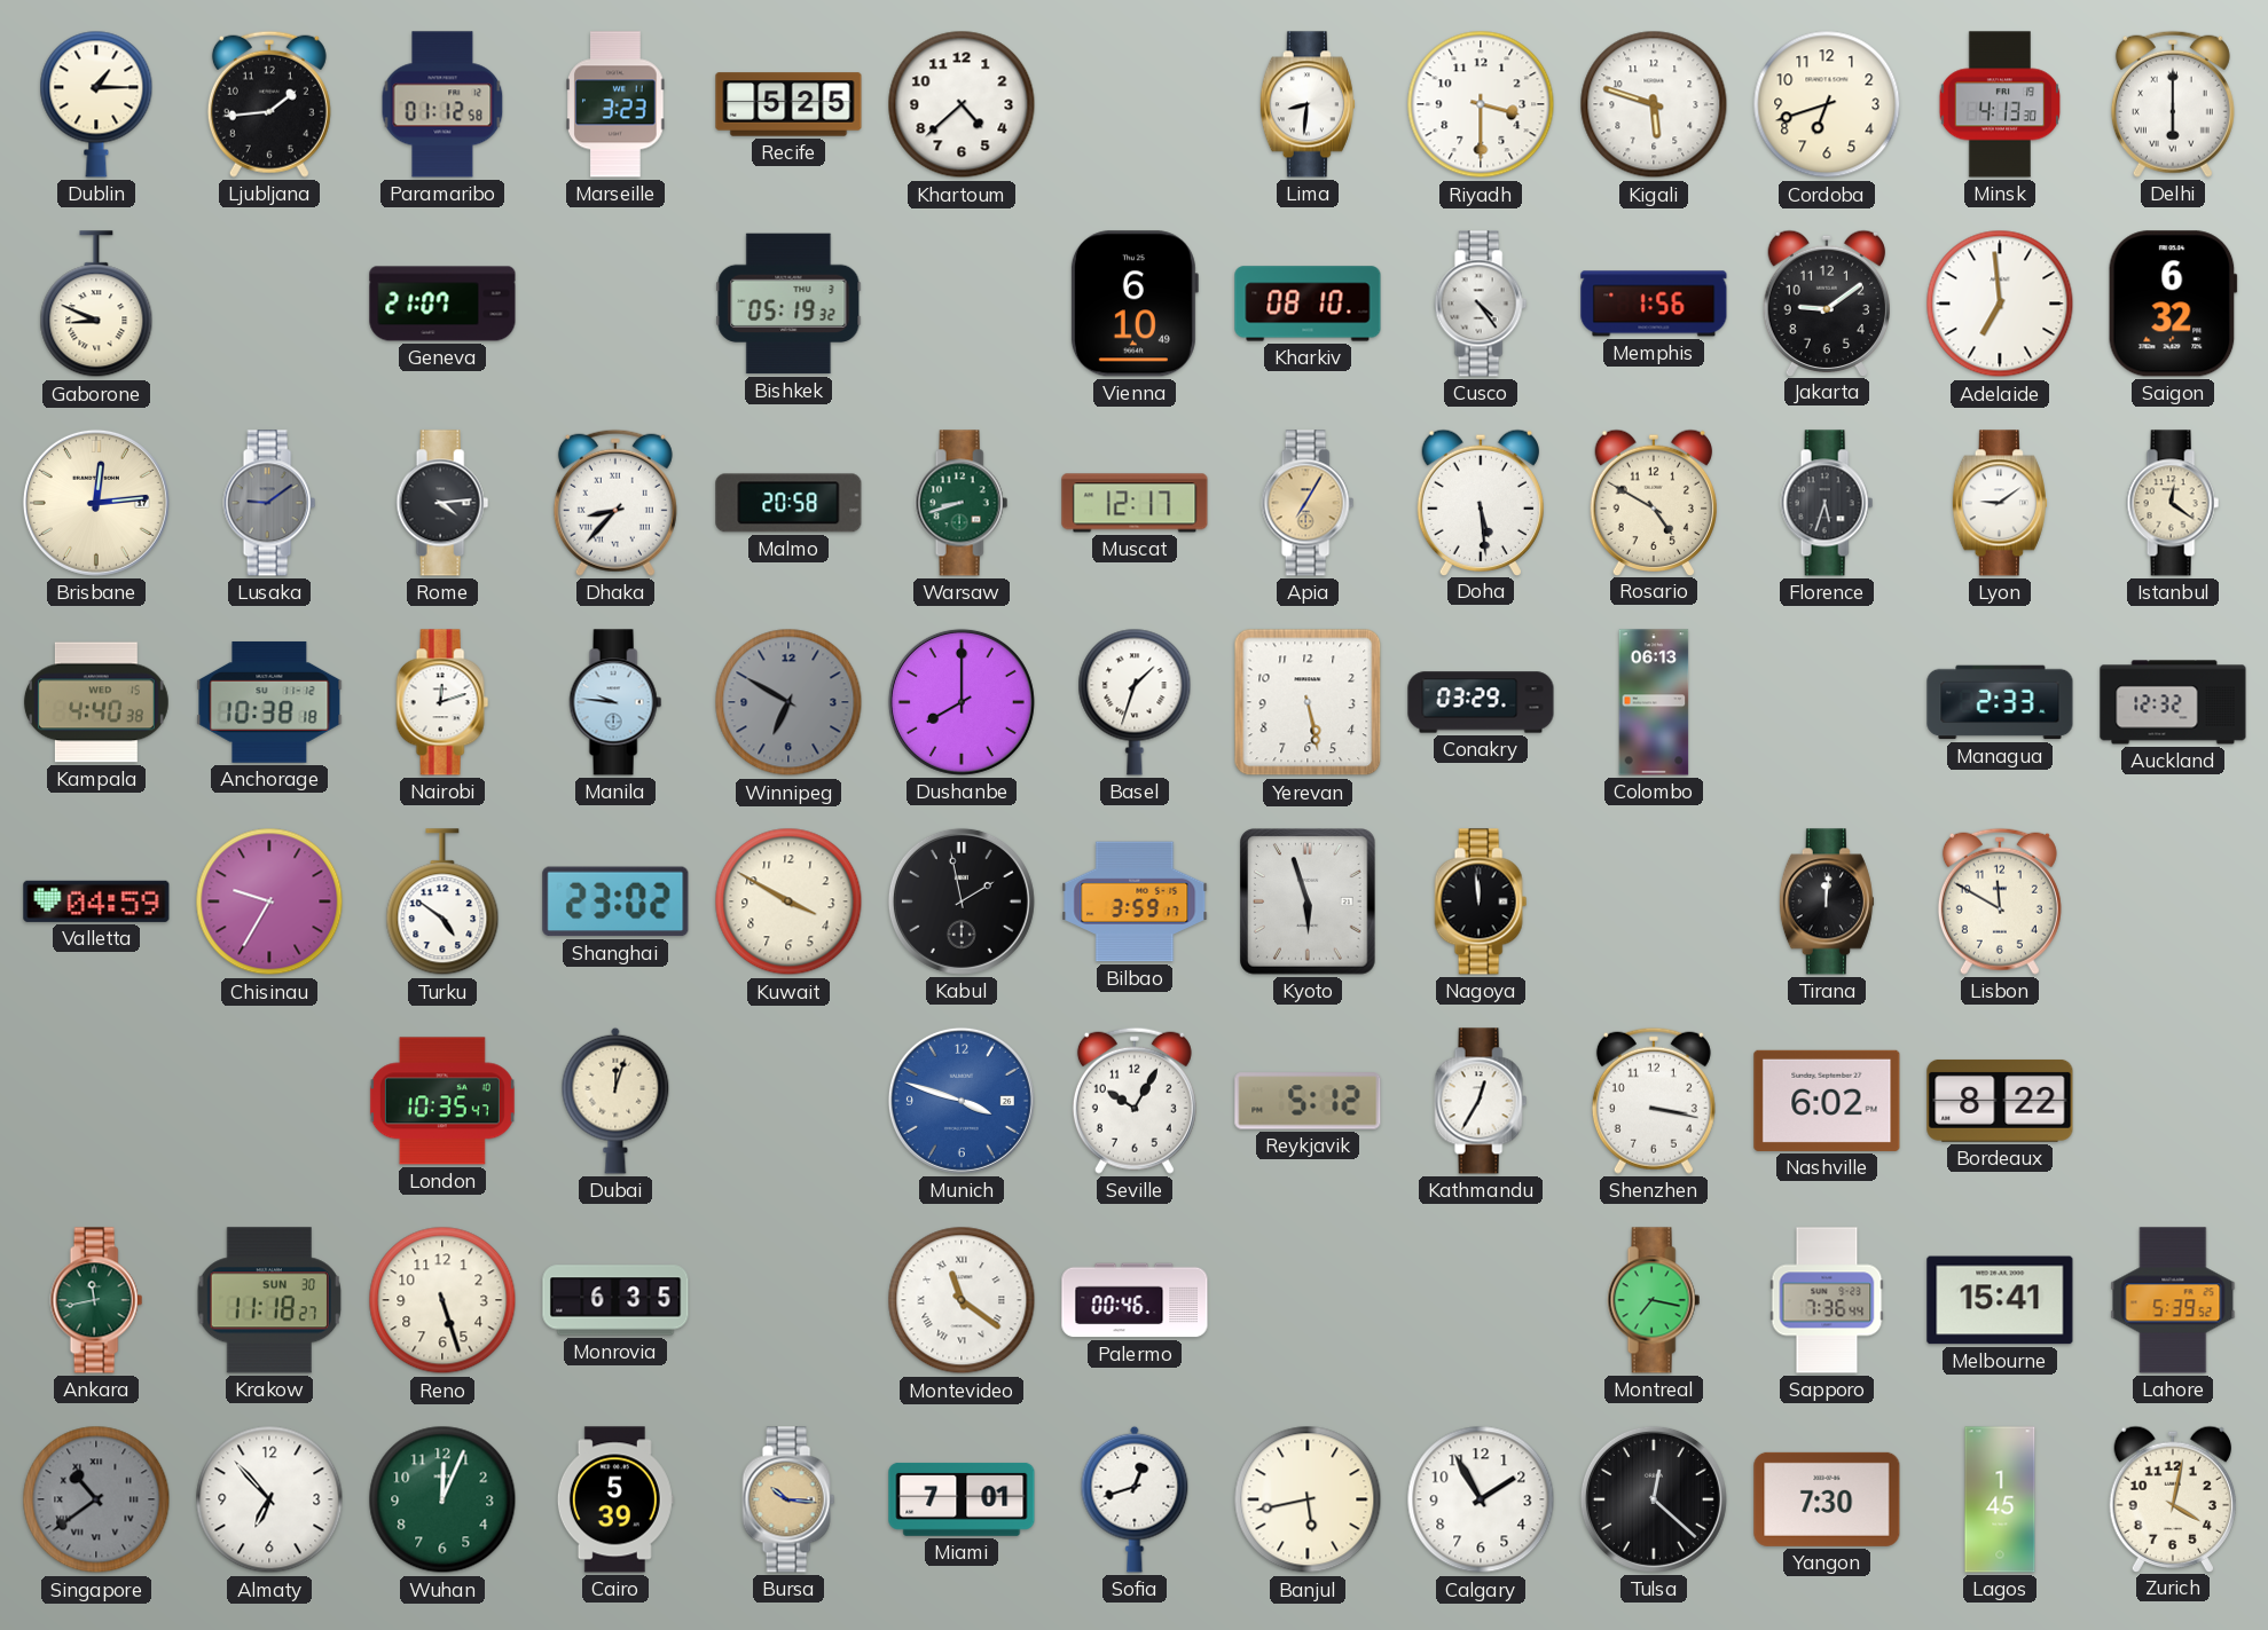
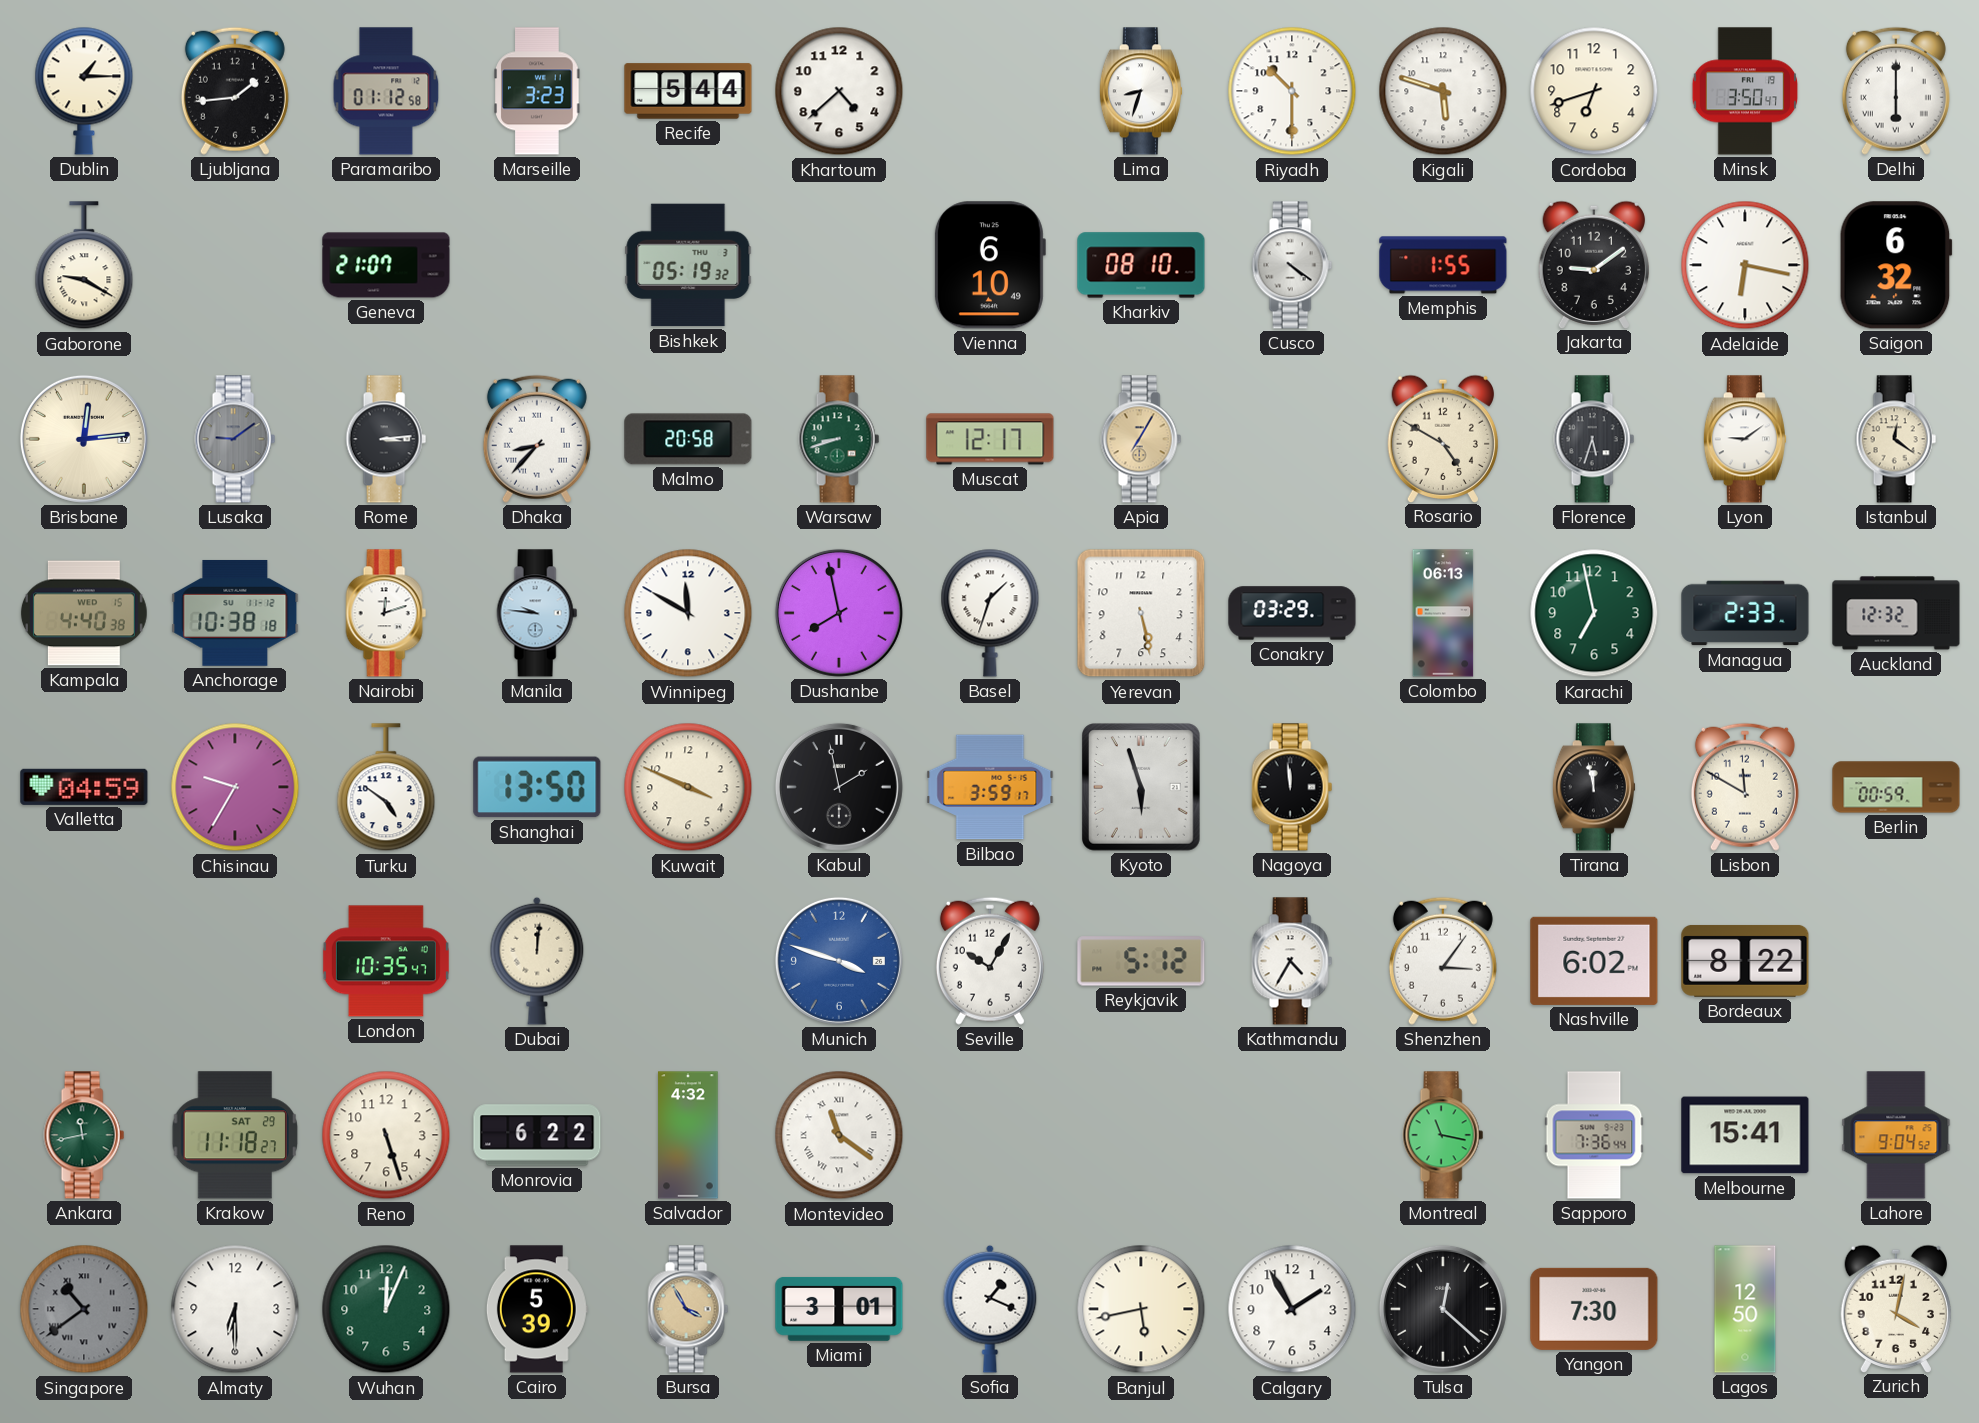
Recife: 5:25 -> 5:44 (688, 91)
Lima: 8:31 -> 8:33 (1141, 91)
Riyadh: 3:30 -> 10:30 (1292, 91)
Minsk: 4:13 -> 3:50 (1745, 91)
Gaborone: 8:49 -> 9:20 (84, 266)
Cusco: 4:24 -> 4:21 (1292, 265)
Memphis: 1:56 -> 1:55 (1443, 265)
Adelaide: 6:59 -> 6:17 (1745, 265)
Rome: 4:14 -> 3:14 (386, 439)
Doha: 5:29 -> none (1480, 502)
Winnipeg: 6:50 -> 11:50 (688, 613)
Winnipeg dial: grey -> white (688, 613)
Dushanbe: 8:00 -> 7:58 (839, 613)
Karachi: none -> 6:58 (1594, 613)
Shanghai: 23:02 -> 13:50 (537, 787)
Kuwait: 3:50 -> 3:49 (688, 787)
Tirana: 12:01 -> 11:58 (1594, 787)
Berlin: none -> 00:59 (1896, 787)
Dubai: 12:03 -> 12:01 (537, 961)
Kathmandu: 12:35 -> 4:35 (1292, 961)
Shenzhen: 3:17 -> 3:06 (1443, 961)
Krakow date: SUN 30 -> SAT 29 (234, 1135)
Monrovia: 6:35 -> 6:22 (537, 1135)
Salvador: none -> 4:32 (688, 1135)
Palermo: 00:46 -> none (1135, 1300)
Montreal: 7:17 -> 11:17 (1443, 1135)
Lahore: 5:39 -> 9:04 (1896, 1135)
Almaty: 6:53 -> 6:30 (235, 1309)
Bursa: 10:16 -> 3:55 (688, 1309)
Miami: 7:01 -> 3:01 (839, 1309)
Sofia: 12:42 -> 1:19 (990, 1309)
Lagos: 1:45 -> 12:50 (1745, 1309)
